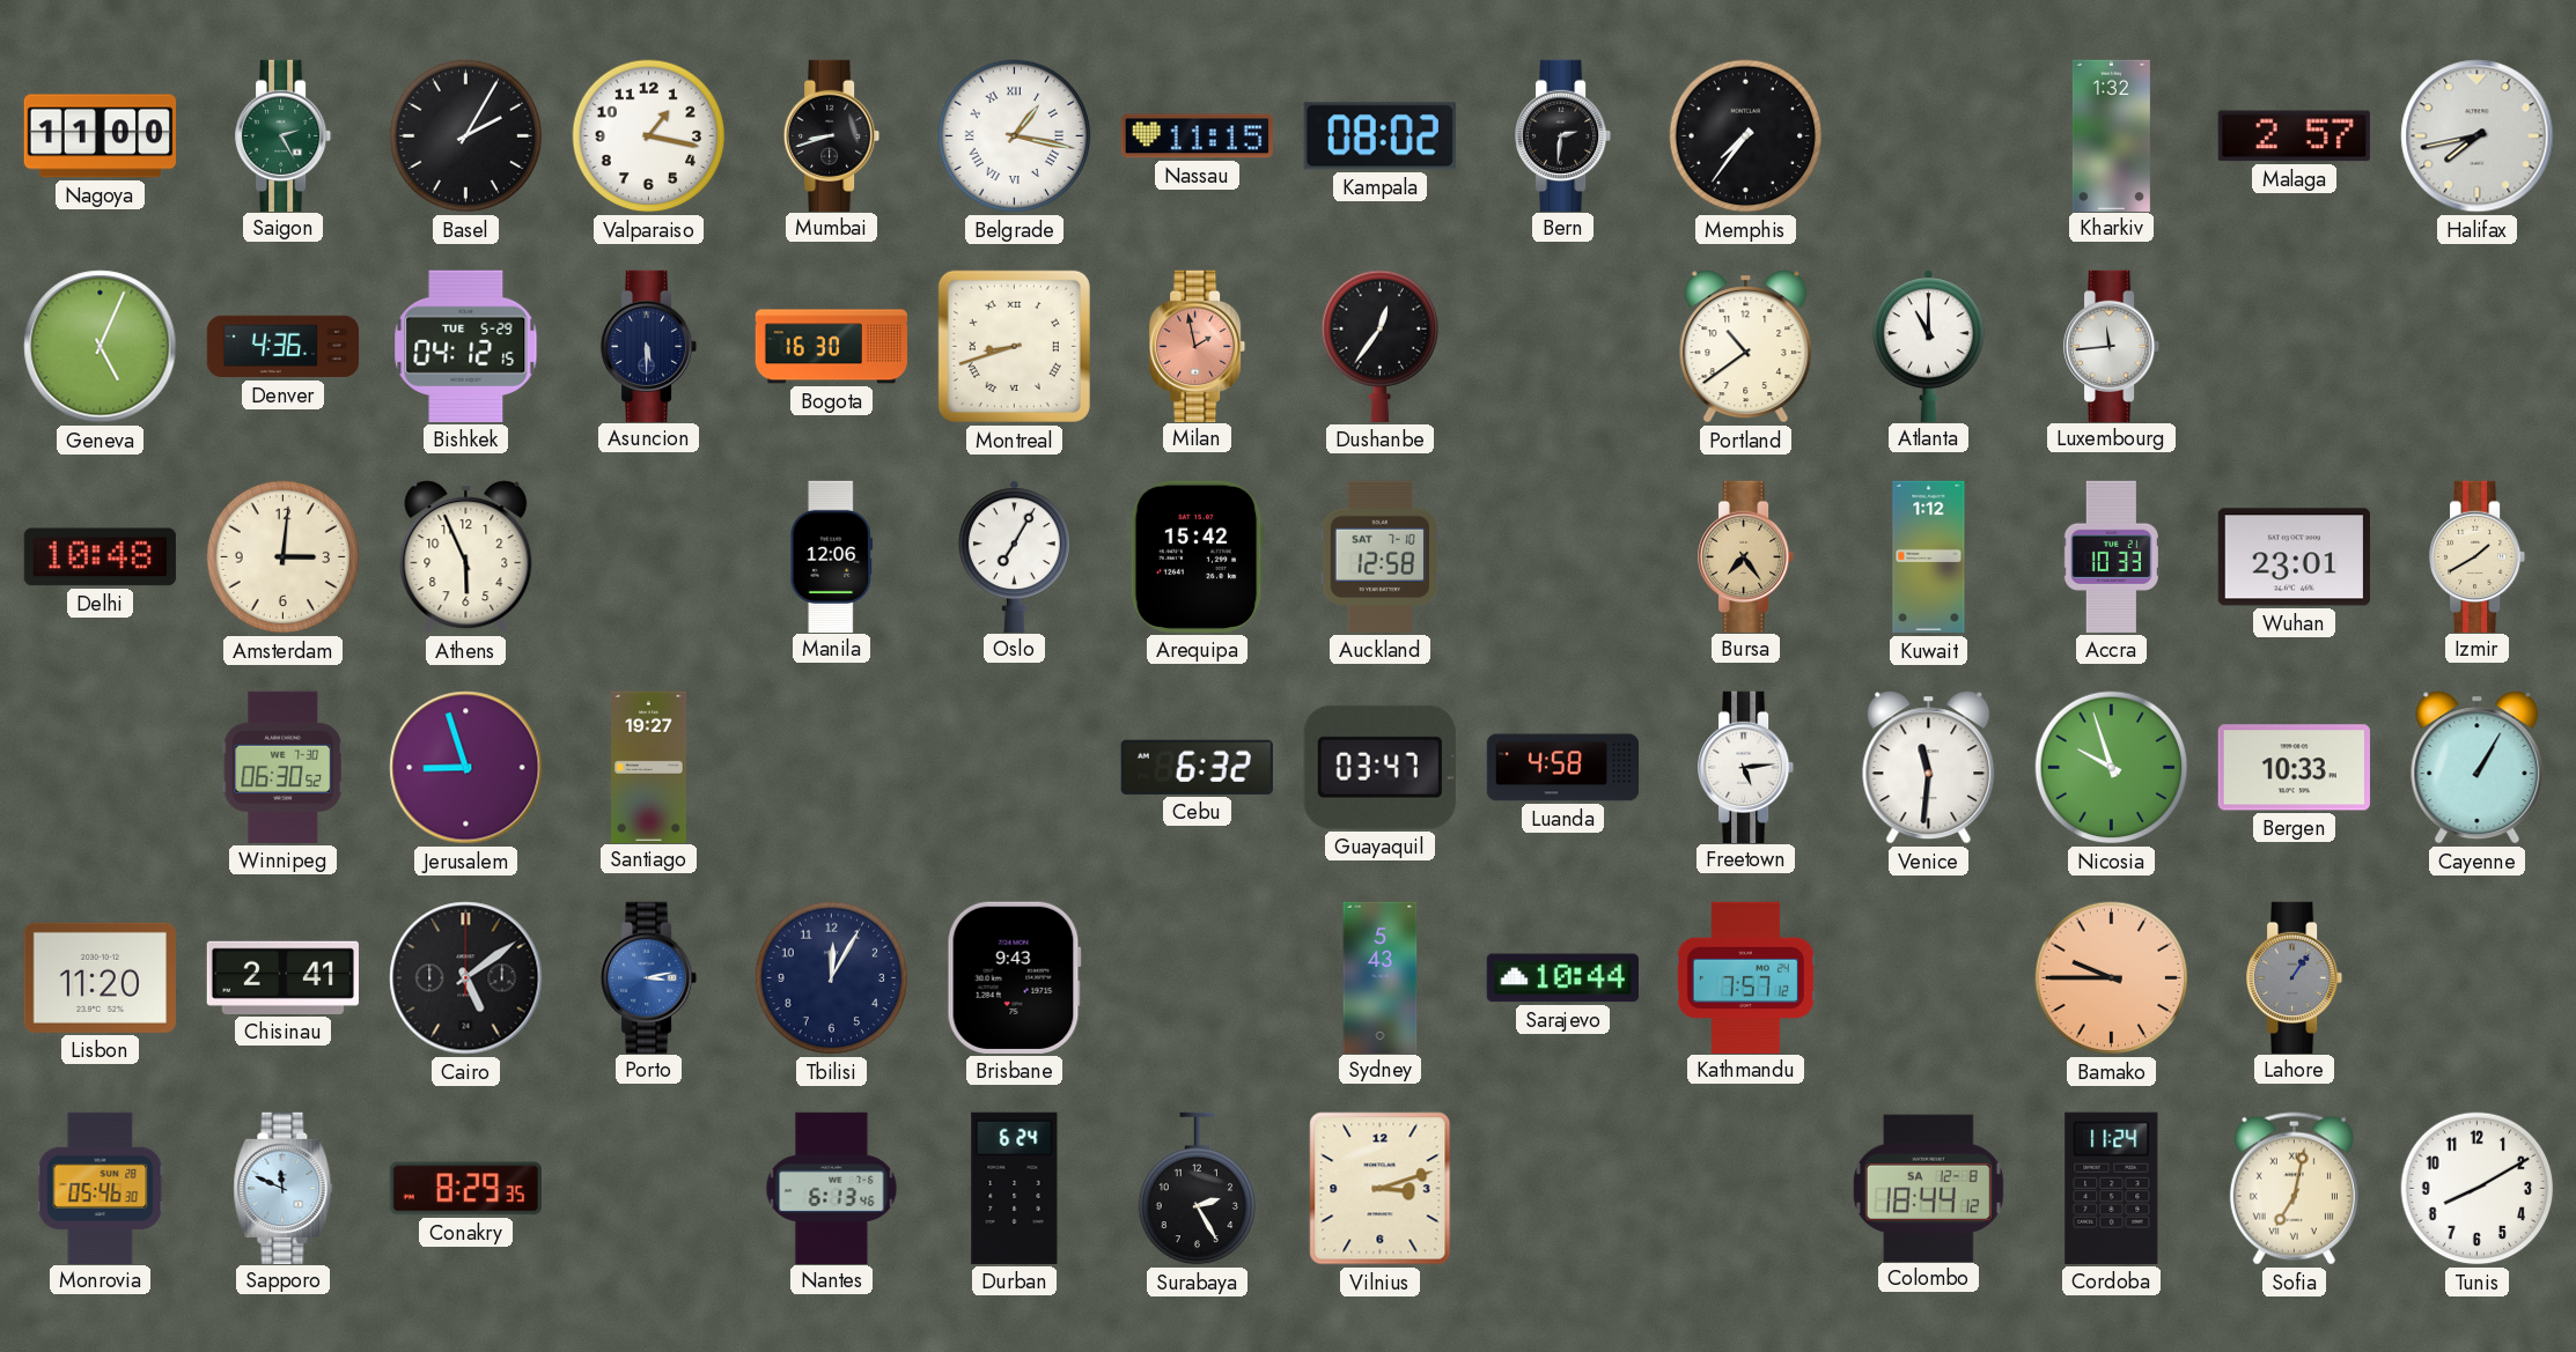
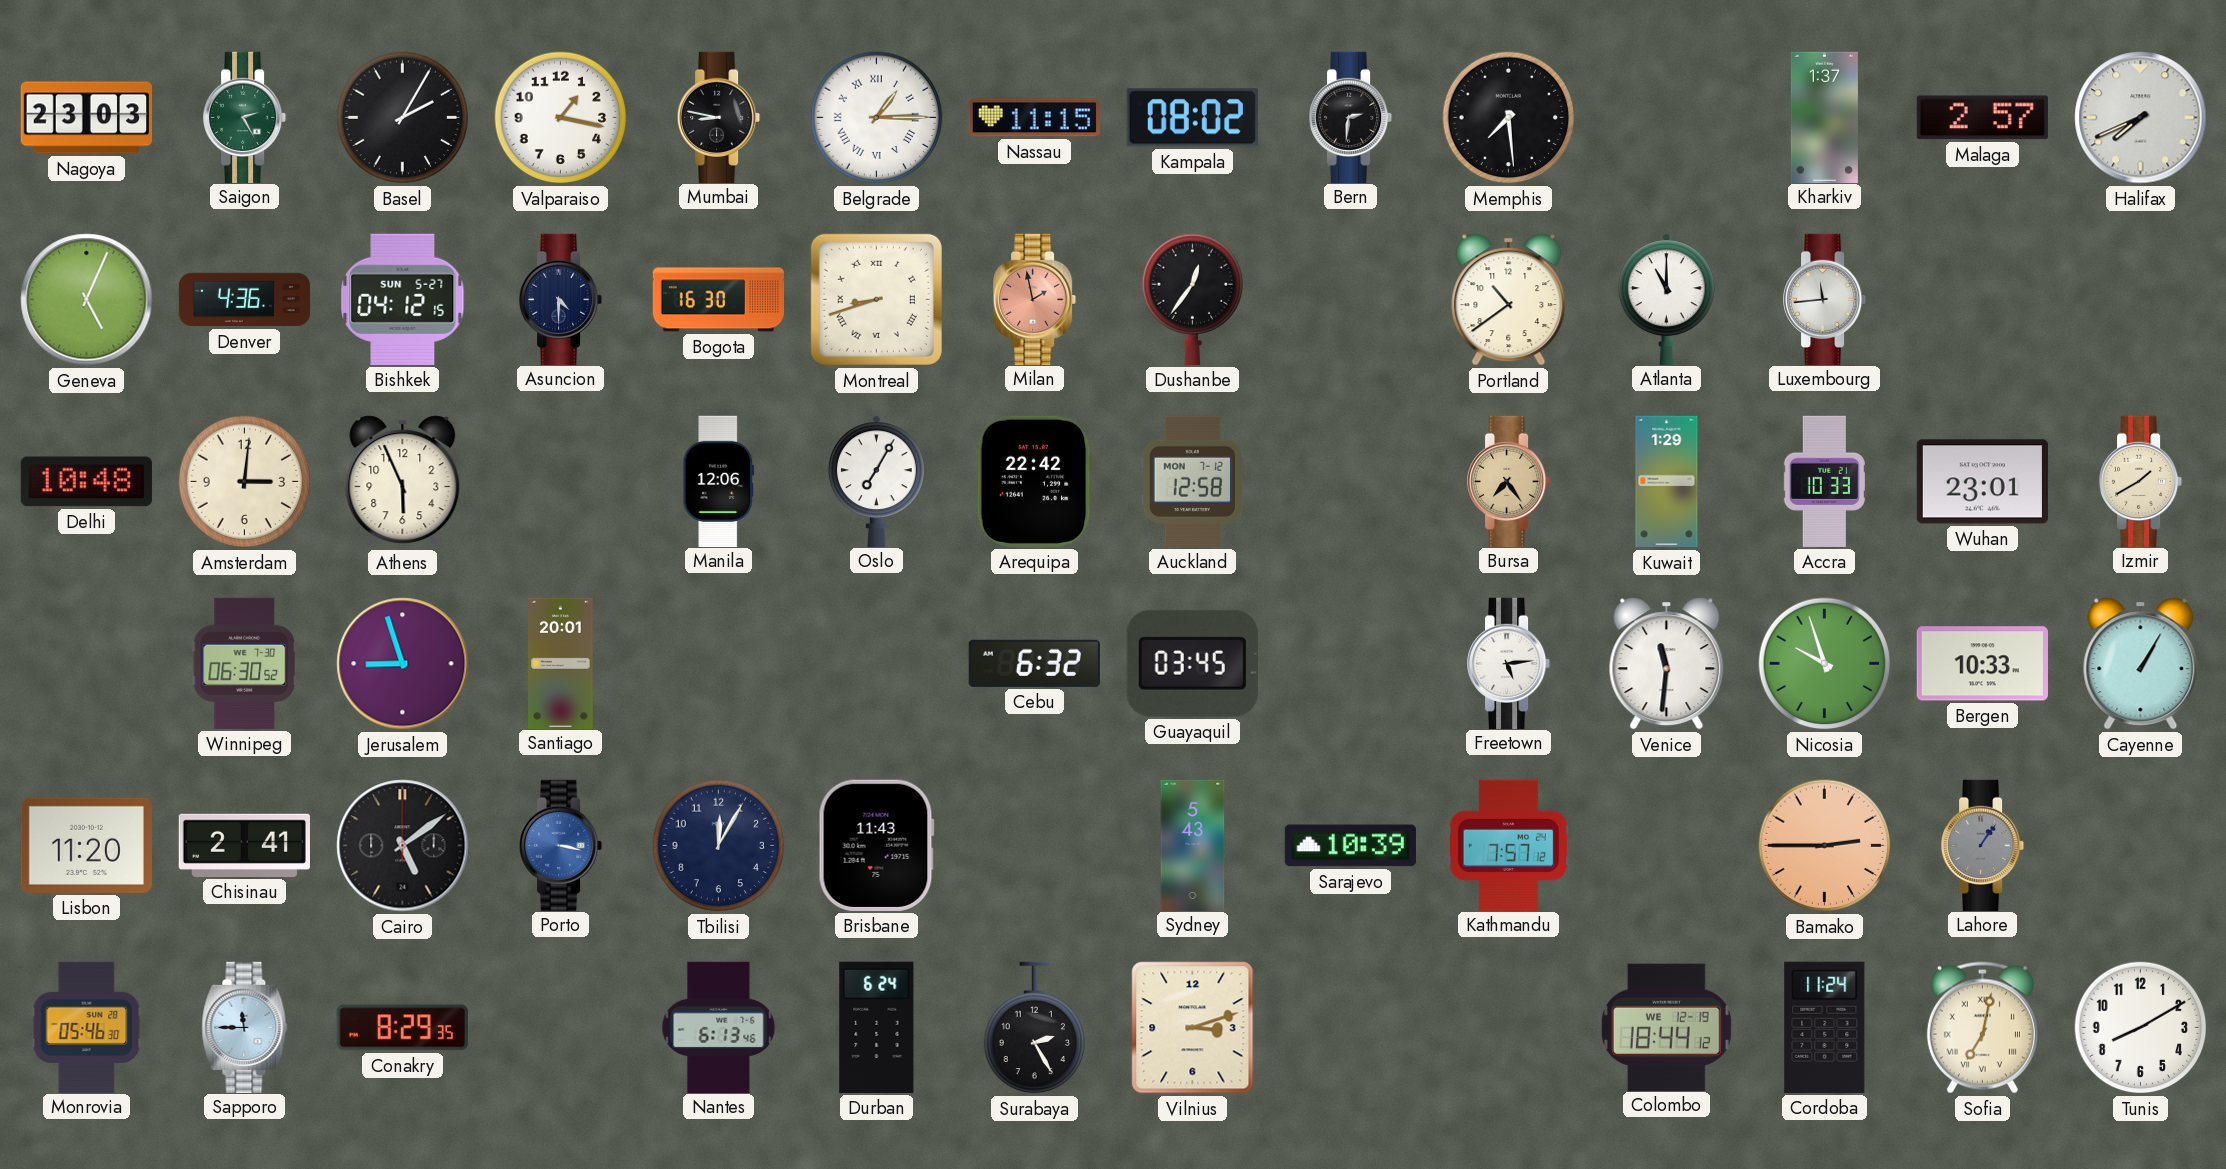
Nagoya: 11:00 -> 23:03 (86, 118)
Mumbai: 8:42 -> 8:47 (720, 117)
Belgrade: 1:17 -> 1:15 (877, 118)
Memphis: 7:36 -> 7:29 (1509, 118)
Kharkiv: 1:32 -> 1:37 (1824, 117)
Halifax: 7:43 -> 7:41 (2141, 118)
Bishkek date: TUE 5-29 -> SUN 5-27 (403, 299)
Asuncion: 5:30 -> 4:30 (562, 299)
Arequipa: 15:42 -> 22:42 (1034, 481)
Auckland date: SAT 7-10 -> MON 7-12 (1192, 481)
Kuwait: 1:12 -> 1:29 (1667, 482)
Santiago: 19:27 -> 20:01 (561, 663)
Guayaquil: 03:47 -> 03:45 (1192, 663)
Luanda: 4:58 -> none (1562, 768)
Porto: 3:13 -> 3:17 (562, 845)
Brisbane: 9:43 -> 11:43 (876, 845)
Sarajevo: 10:44 -> 10:39 (1350, 846)
Bamako: 9:45 -> 2:45 (1825, 846)
Sapporo: 11:49 -> 11:45 (245, 1027)
Colombo date: SA 12-8 -> WE 12-19 (1666, 1027)
